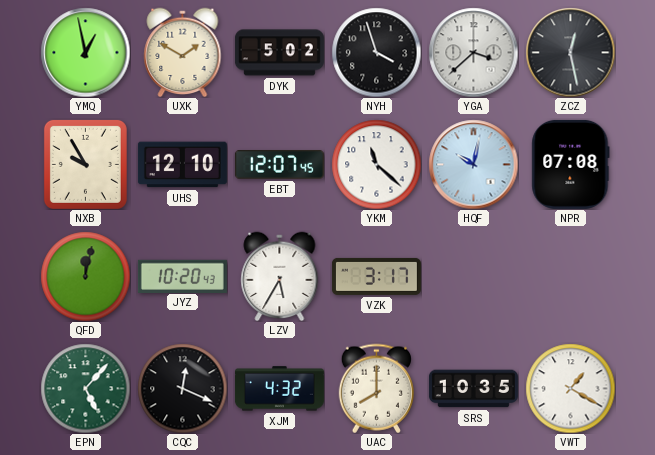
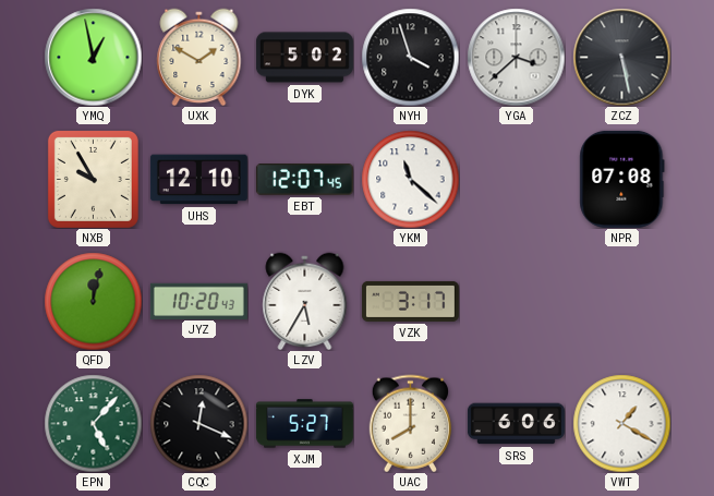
ZCZ: 12:28 -> 5:28 (621, 57)
HQF: 10:02 -> none (473, 164)
XJM: 4:32 -> 5:27 (304, 424)
SRS: 10:35 -> 6:06 (516, 424)
